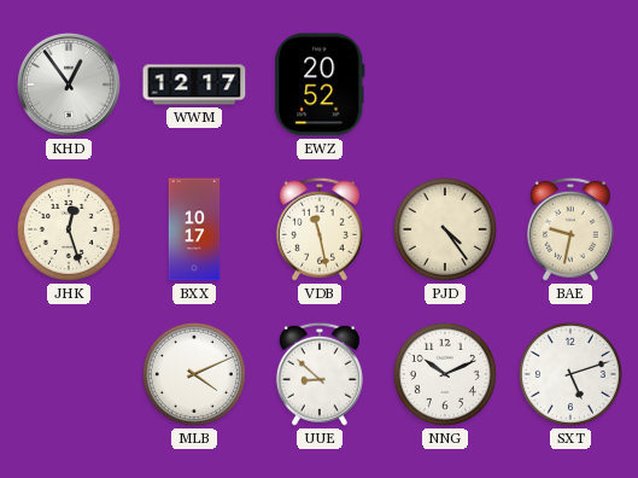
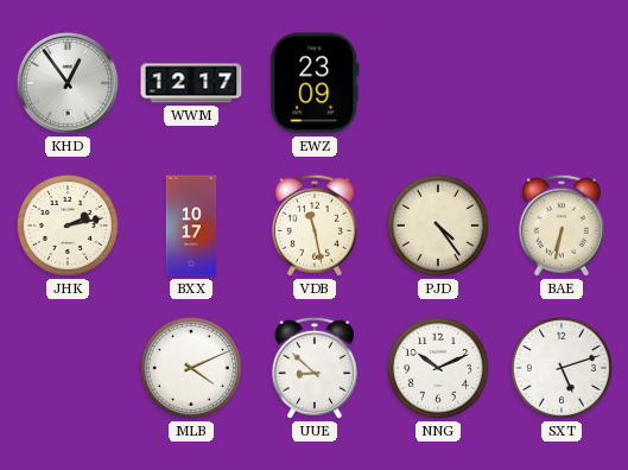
EWZ: 20:52 -> 23:09 (315, 83)
JHK: 12:27 -> 2:13 (68, 226)
BAE: 9:32 -> 6:32 (562, 226)
